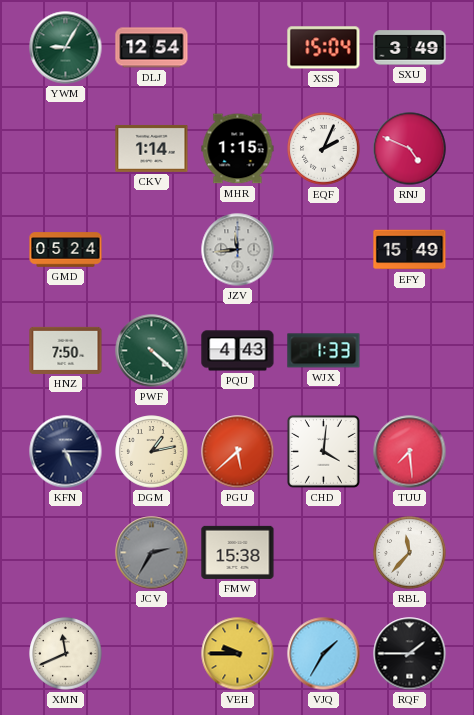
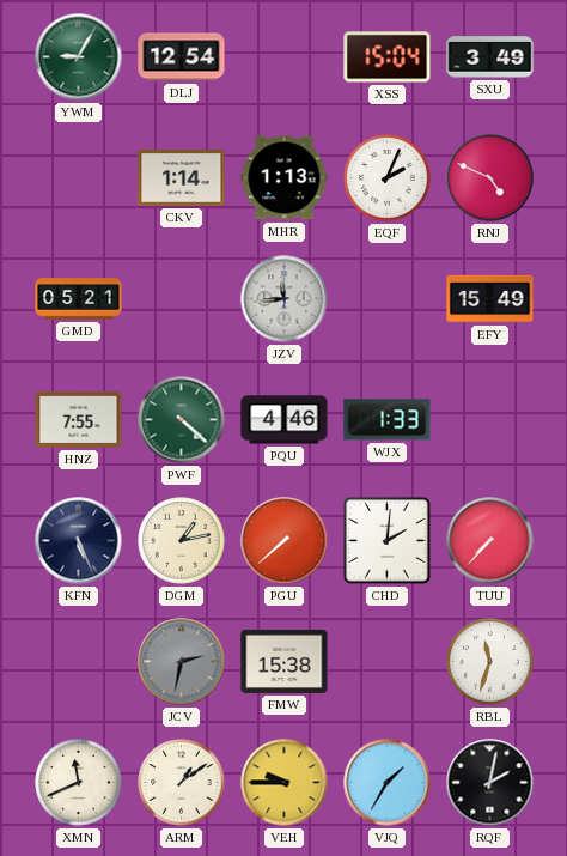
MHR: 1:15 -> 1:13 (285, 178)
GMD: 05:24 -> 05:21 (79, 299)
HNZ: 7:50 -> 7:55 (79, 419)
PQU: 4:43 -> 4:46 (285, 420)
KFN: 5:15 -> 5:26 (79, 541)
PGU: 5:38 -> 7:38 (285, 541)
CHD: 4:01 -> 2:01 (388, 541)
TUU: 7:29 -> 7:37 (490, 541)
JCV: 2:35 -> 2:32 (182, 662)
RBL: 11:37 -> 11:33 (490, 662)
ARM: none -> 1:09 (182, 783)
RQF: 1:45 -> 2:02 (490, 783)
